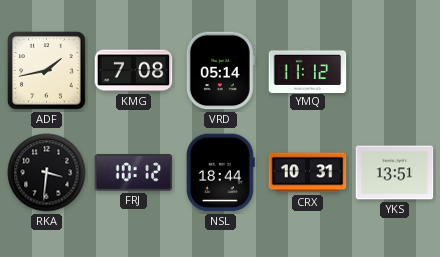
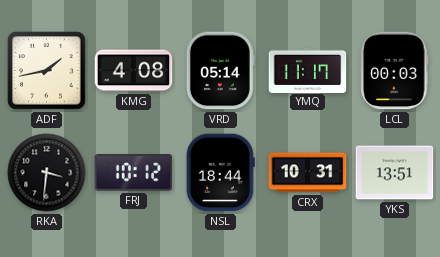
KMG: 7:08 -> 4:08 (134, 71)
YMQ: 11:12 -> 11:17 (308, 70)
LCL: none -> 00:03 (395, 71)
